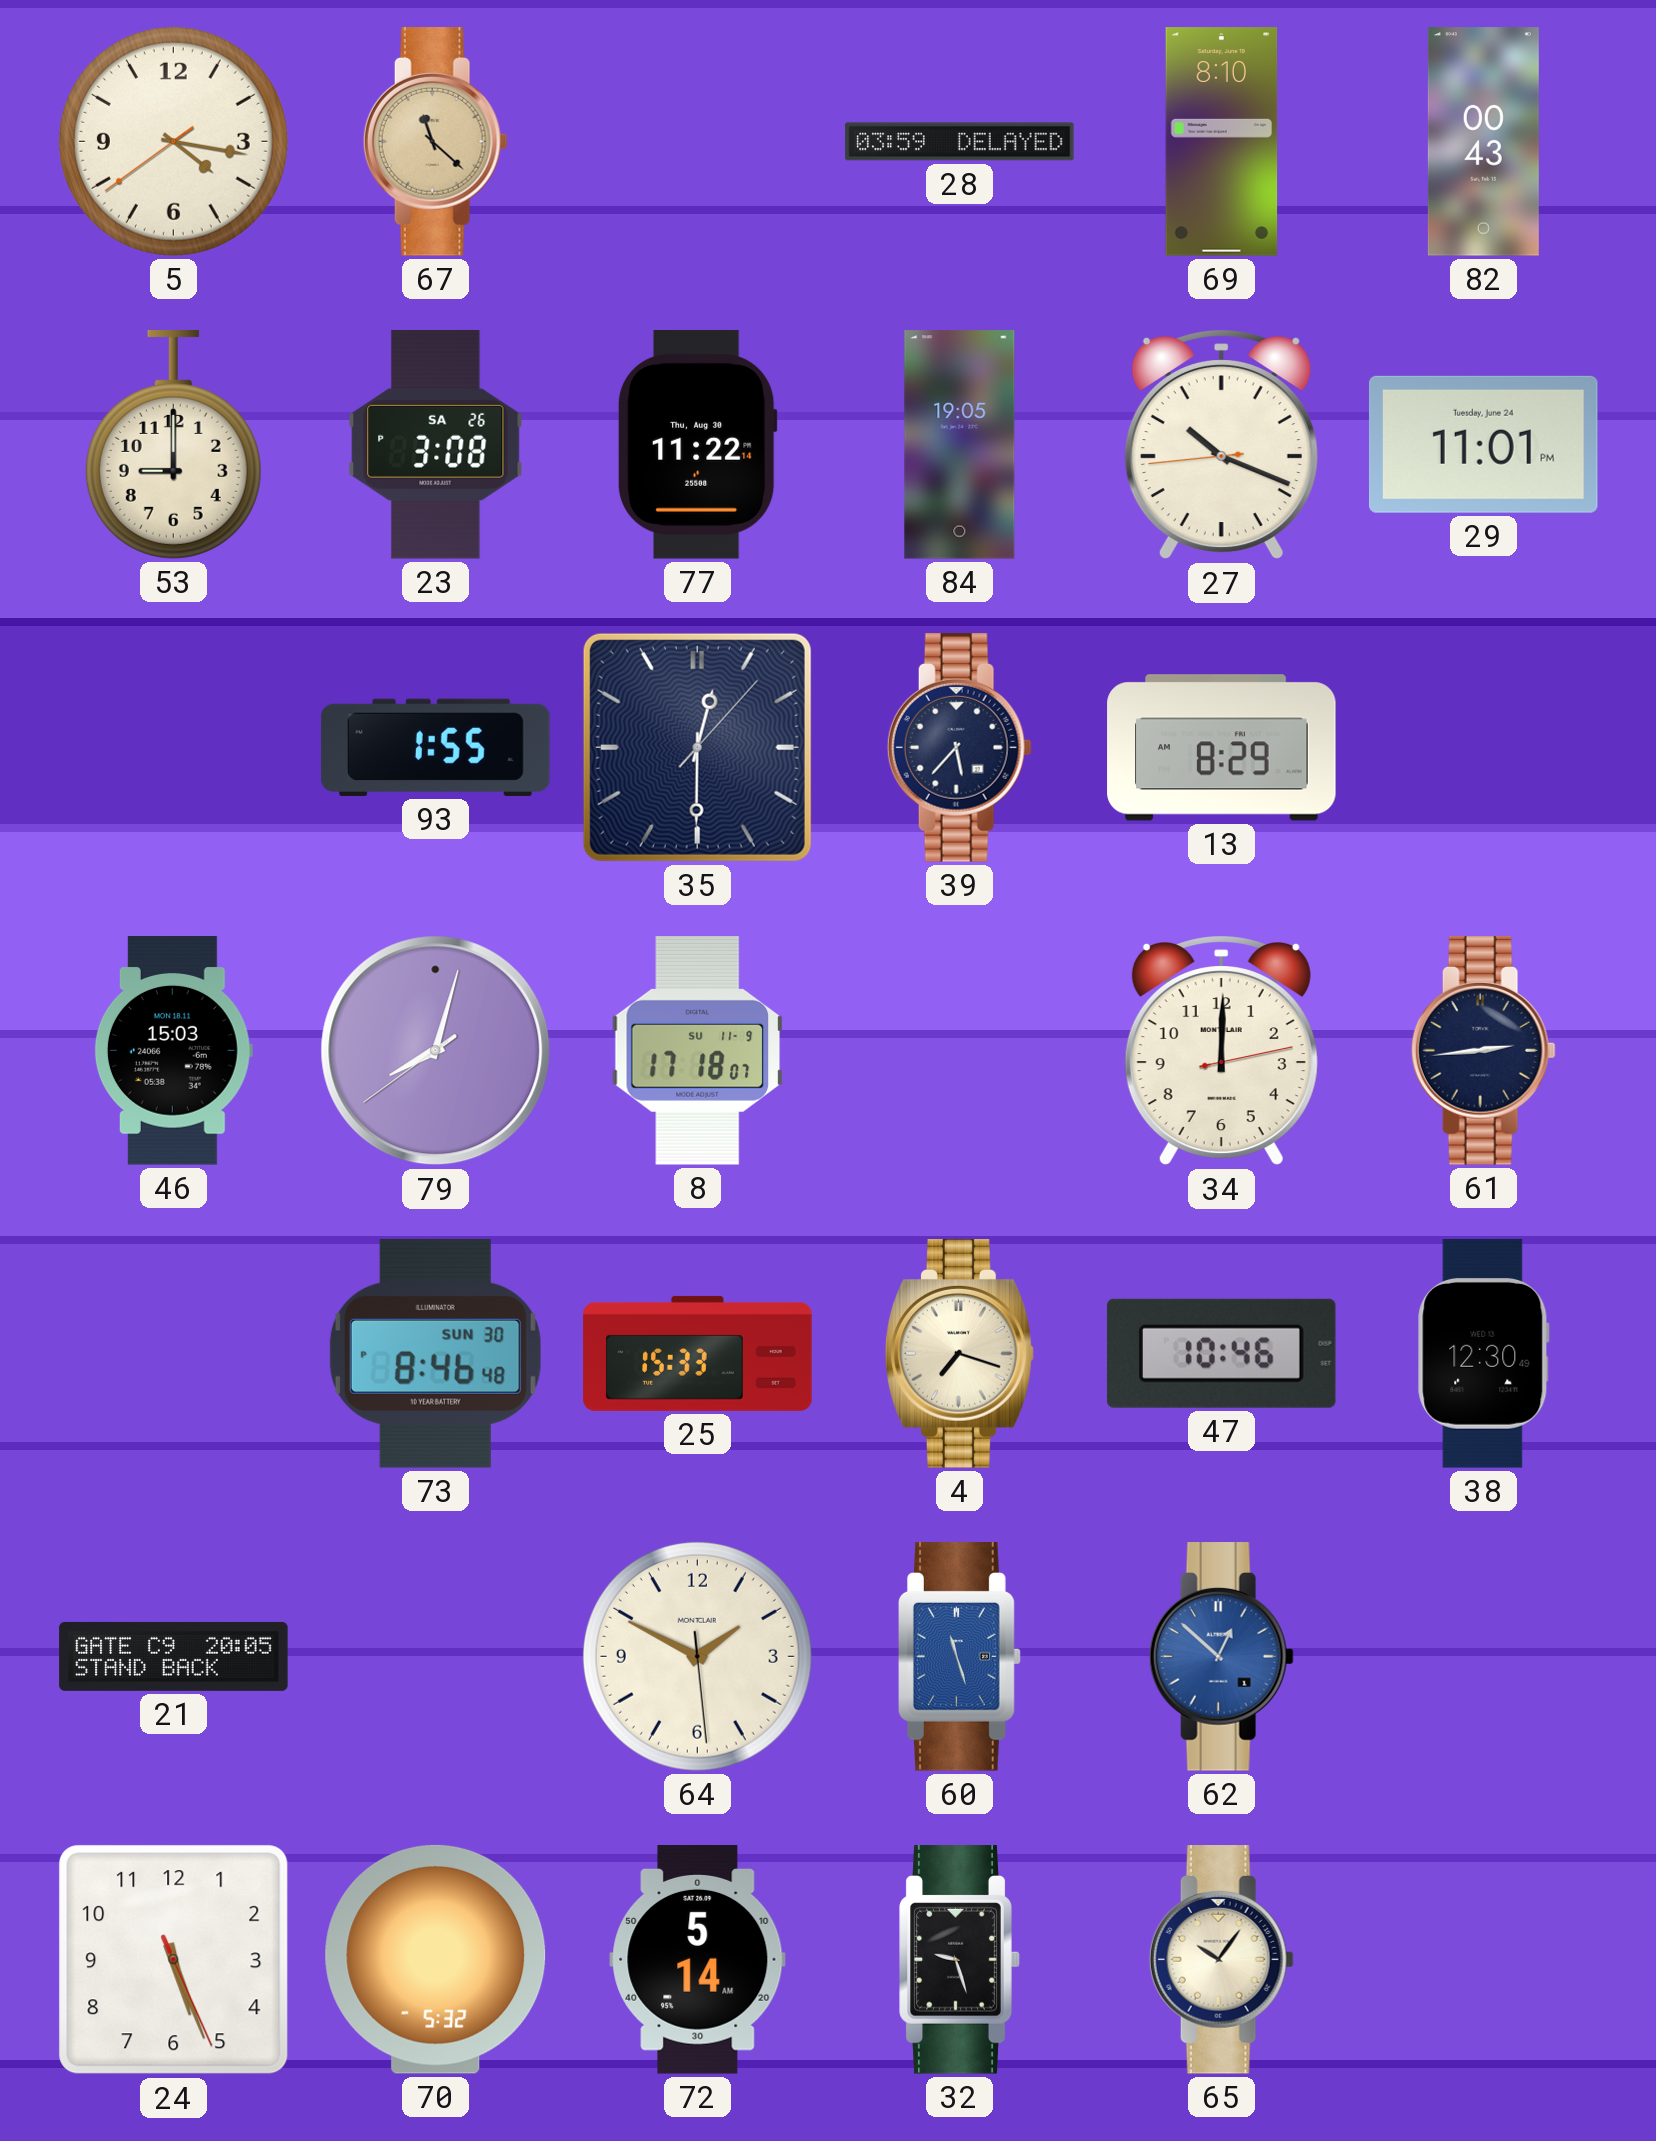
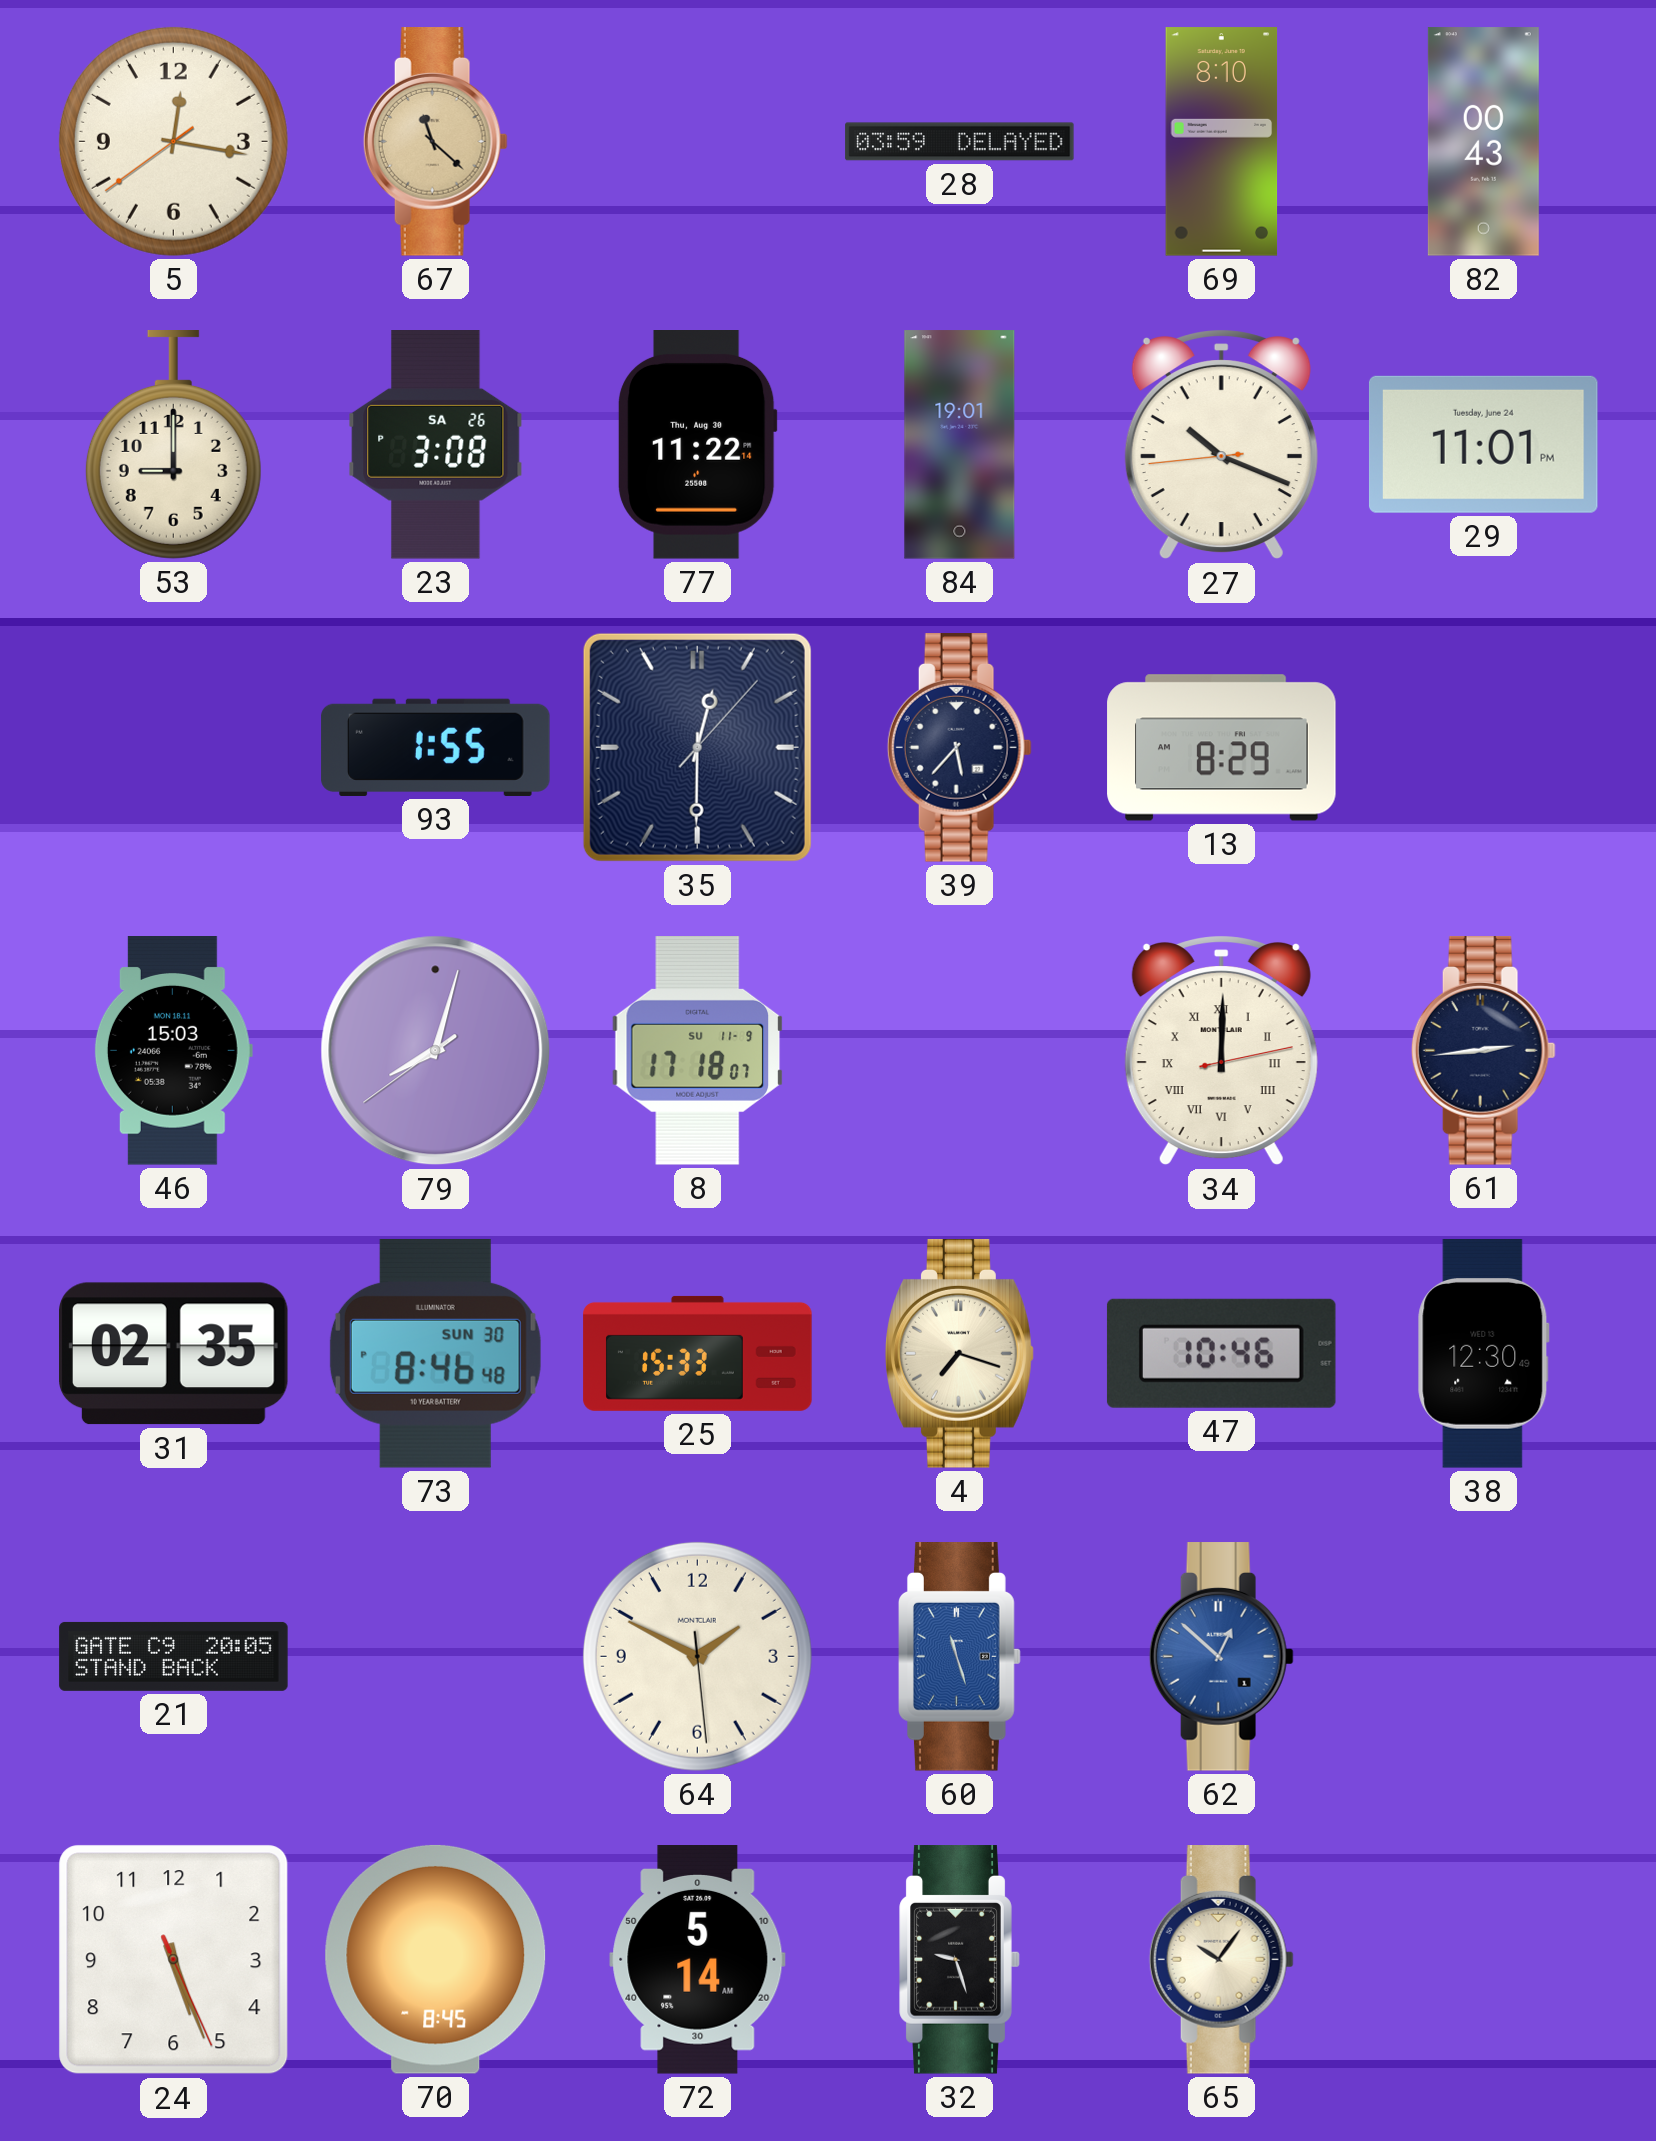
5: 4:16 -> 12:16 (173, 141)
84: 19:05 -> 19:01 (960, 445)
34 numerals: Arabic -> Roman (1221, 1051)
31: none -> 02:35 (174, 1354)
70: 5:32 -> 8:45 (436, 1959)
